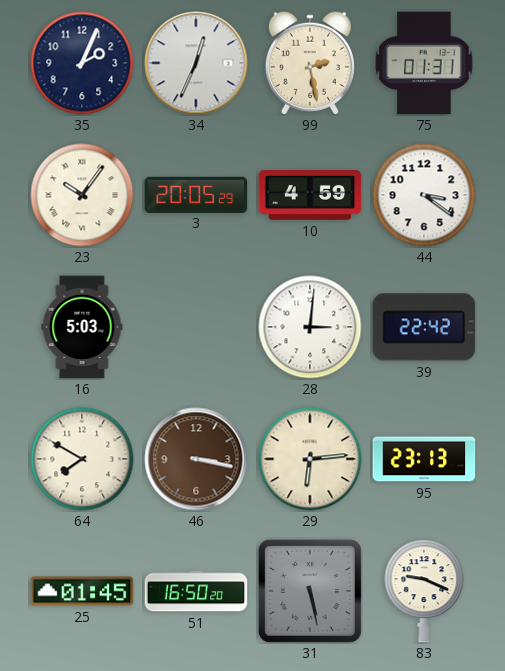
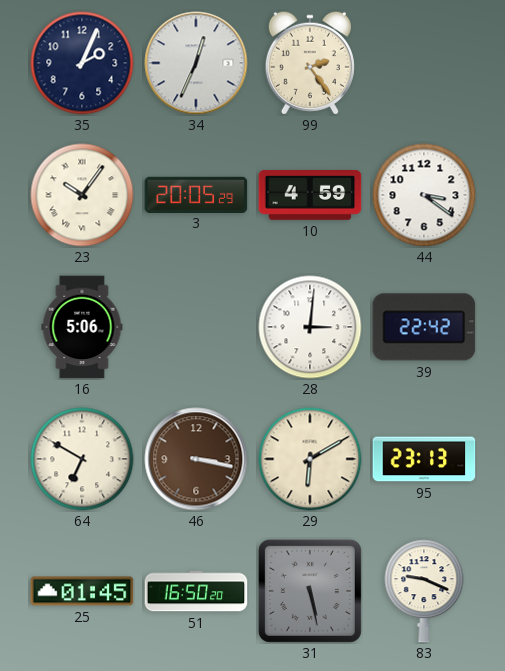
99: 2:28 -> 2:24 (310, 63)
75: 01:31 -> none (424, 63)
16: 5:03 -> 5:06 (82, 327)
64: 7:50 -> 6:50 (82, 459)
29: 6:14 -> 6:10 (310, 459)
